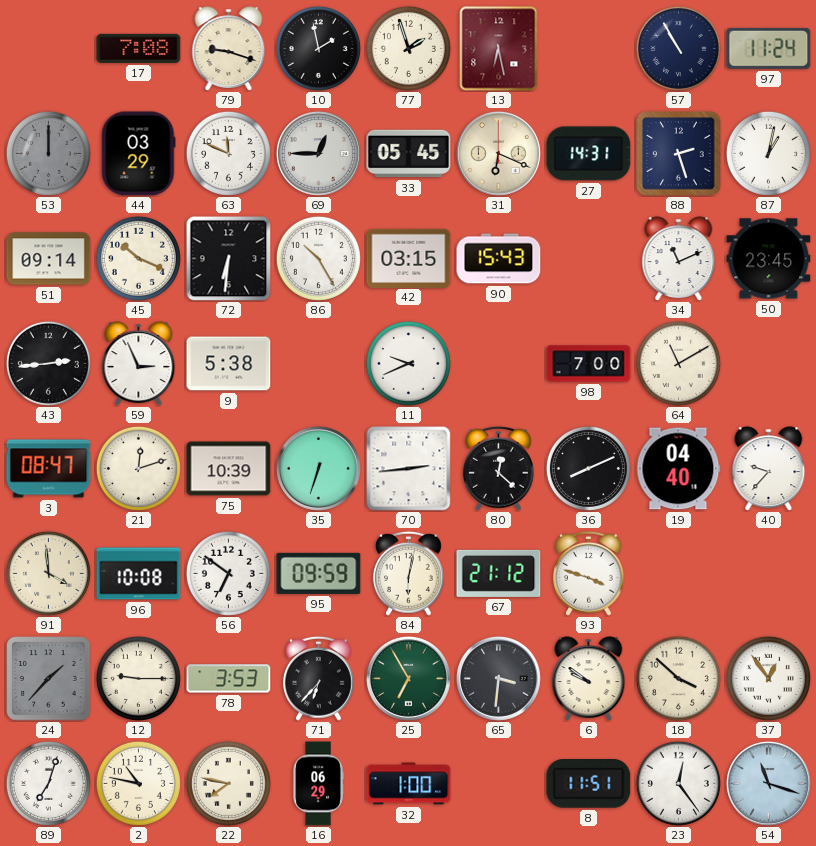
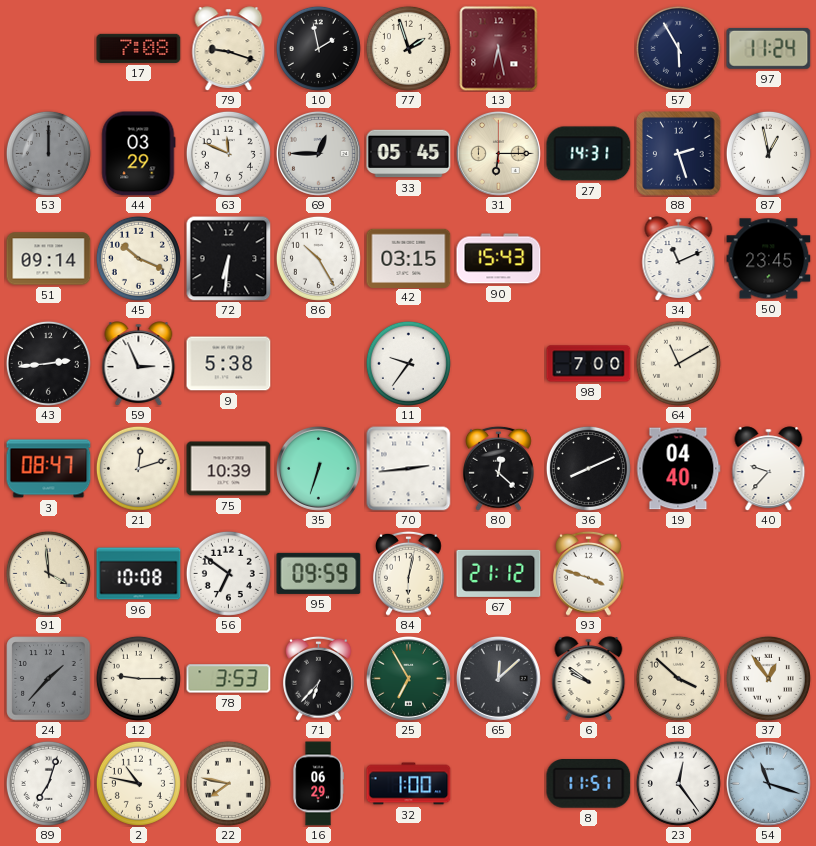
57: 10:55 -> 5:55 (678, 48)
31: 6:19 -> 6:15 (498, 153)
87: 1:02 -> 12:58 (768, 153)
11: 9:41 -> 9:36 (408, 363)
65: 3:31 -> 12:08 (498, 678)
